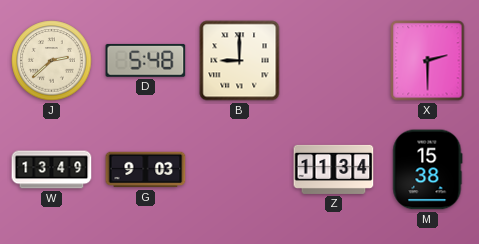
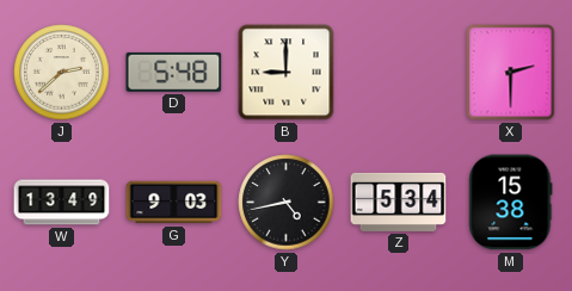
Y: none -> 4:43 (287, 203)
Z: 11:34 -> 5:34 (399, 202)
